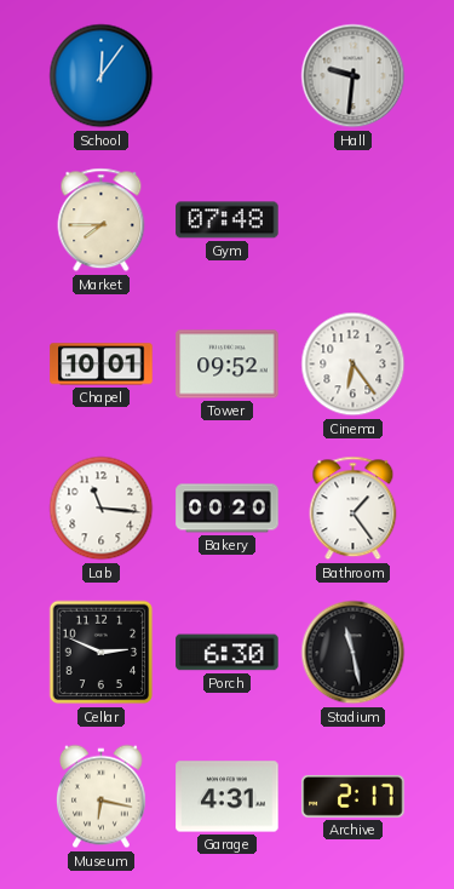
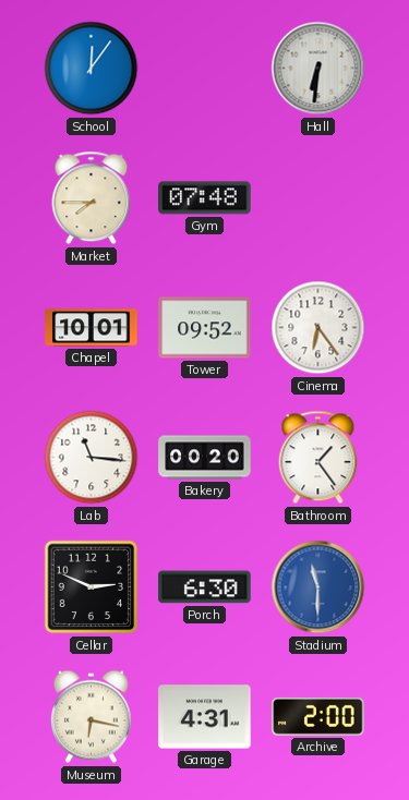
Hall: 9:31 -> 6:31 (318, 69)
Stadium: 11:28 -> 11:30 (318, 587)
Stadium dial: black -> blue (318, 587)
Archive: 2:17 -> 2:00 (318, 716)
